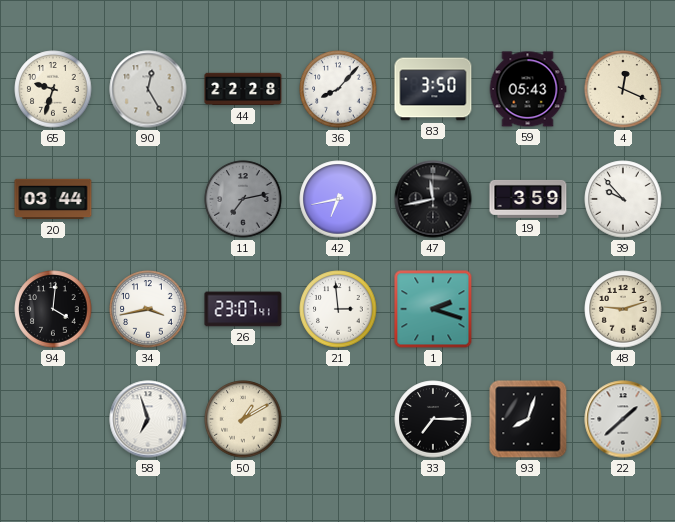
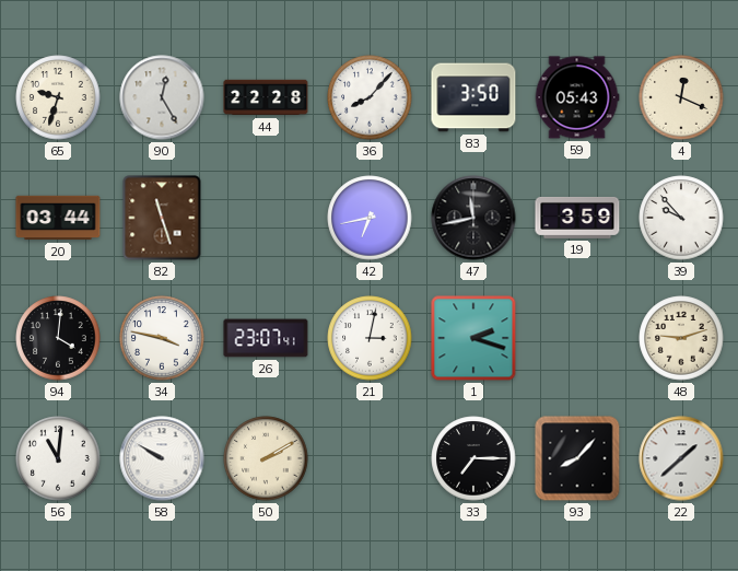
82: none -> 11:27 (162, 218)
11: 7:13 -> none (243, 199)
34: 3:43 -> 3:47 (162, 338)
21: 2:59 -> 3:02 (370, 338)
56: none -> 11:01 (58, 458)
58: 6:57 -> 9:50 (162, 458)
50: 1:10 -> 2:10 (266, 458)
93: 8:03 -> 8:07 (577, 458)
